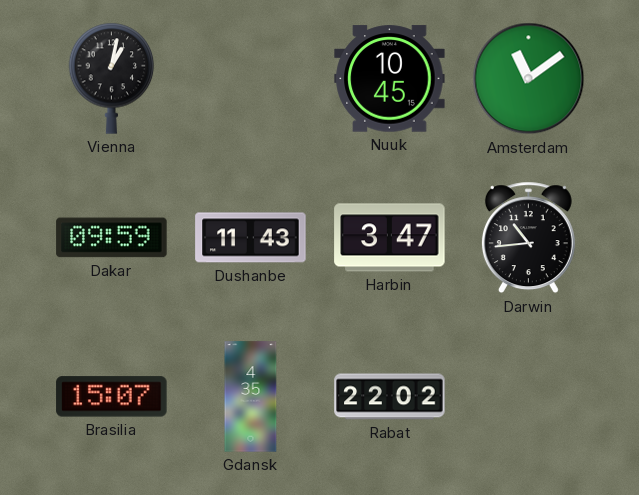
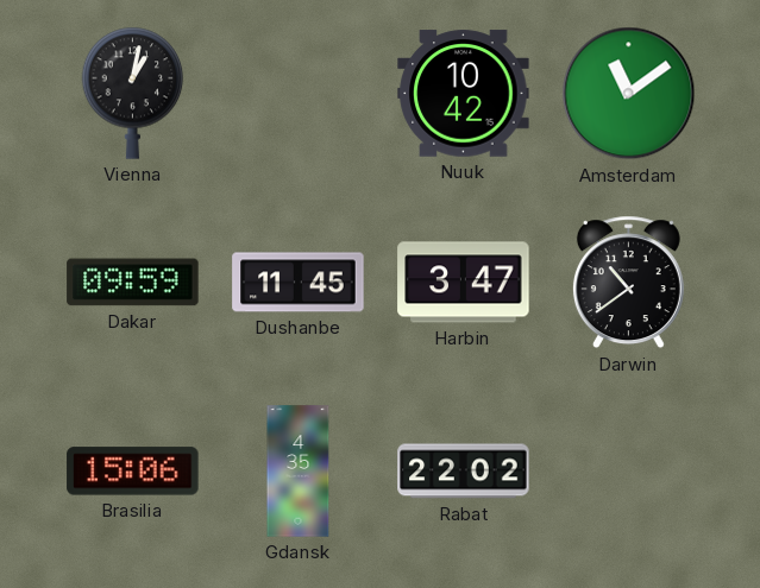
Nuuk: 10:45 -> 10:42 (464, 94)
Dushanbe: 11:43 -> 11:45 (299, 283)
Darwin: 10:44 -> 10:39 (628, 283)
Brasilia: 15:07 -> 15:06 (133, 472)
